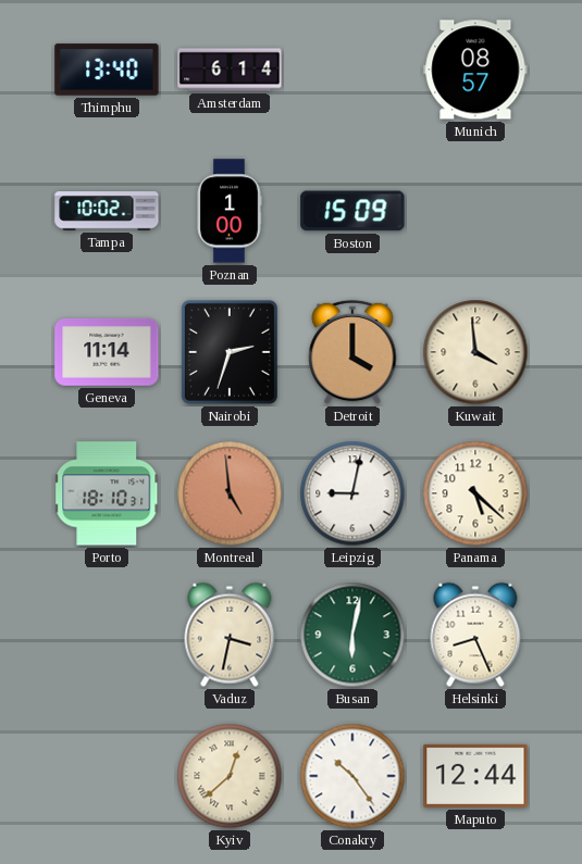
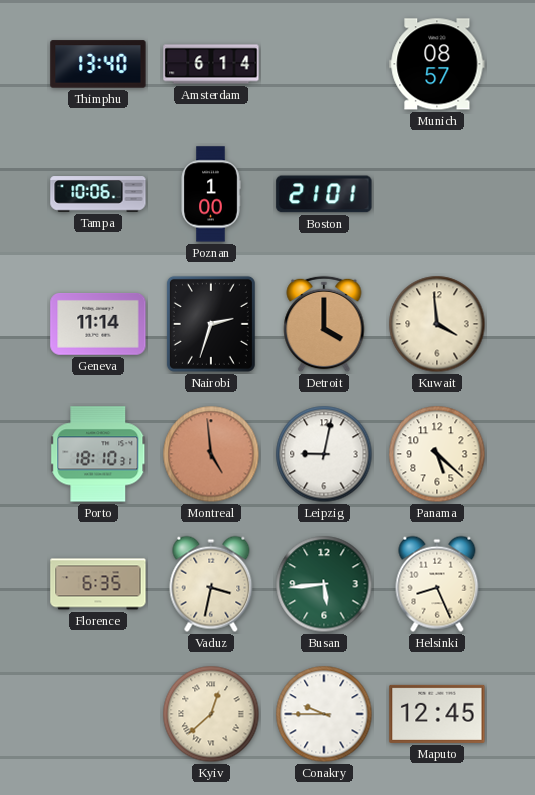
Tampa: 10:02 -> 10:06 (98, 194)
Boston: 15:09 -> 21:01 (324, 194)
Florence: none -> 6:35 (98, 584)
Busan: 6:02 -> 5:44 (324, 584)
Conakry: 10:24 -> 9:45 (324, 714)
Maputo: 12:44 -> 12:45 (437, 714)
